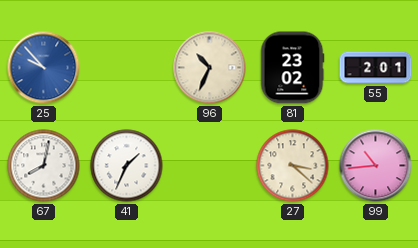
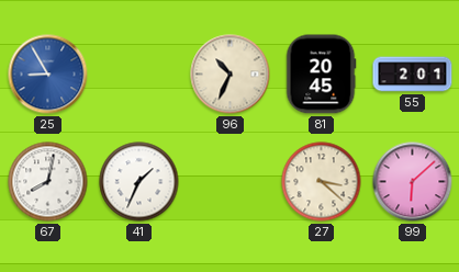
25: 9:53 -> 8:55 (48, 75)
81: 23:02 -> 20:45 (321, 75)
99: 10:44 -> 6:08 (413, 182)
